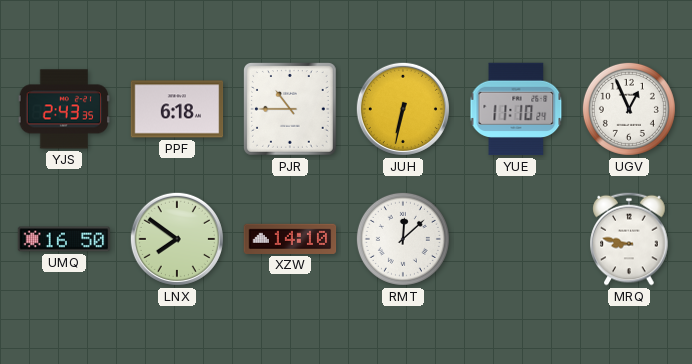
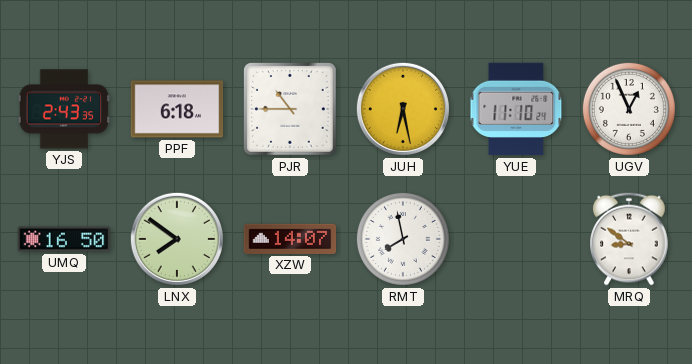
JUH: 6:32 -> 6:28 (403, 109)
XZW: 14:10 -> 14:07 (290, 239)
RMT: 12:08 -> 7:58 (403, 239)
MRQ: 8:47 -> 8:51 (629, 239)
